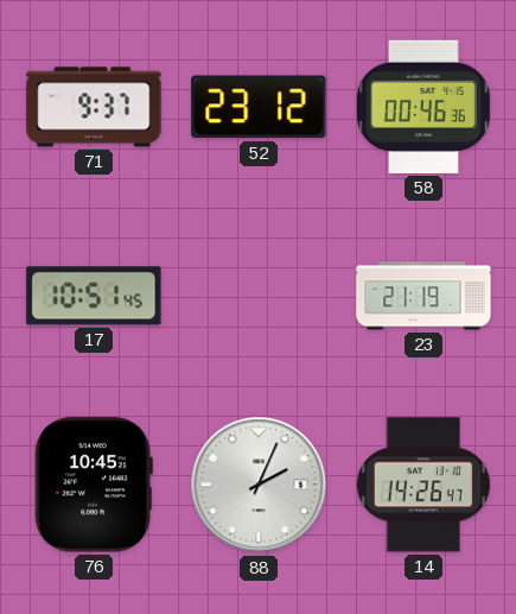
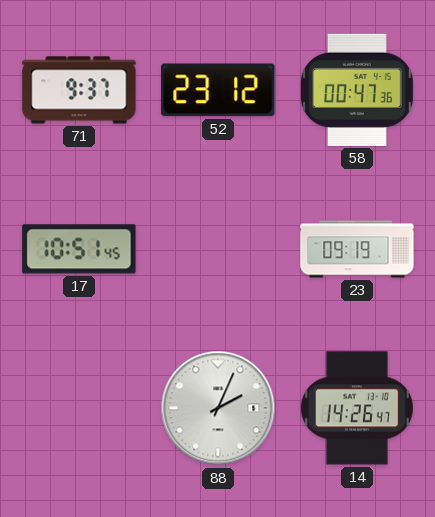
58: 00:46 -> 00:47 (357, 90)
23: 21:19 -> 09:19 (357, 249)
76: 10:45 -> none (94, 485)
